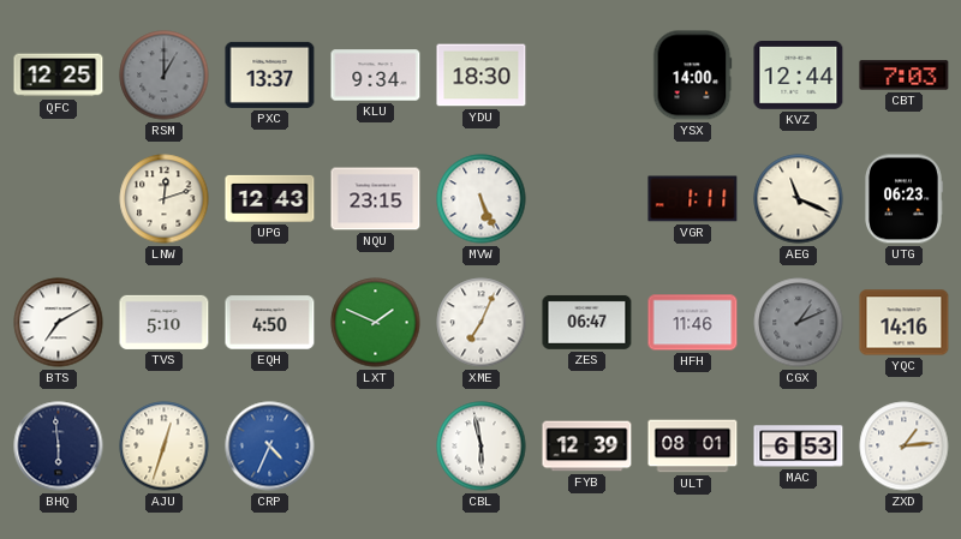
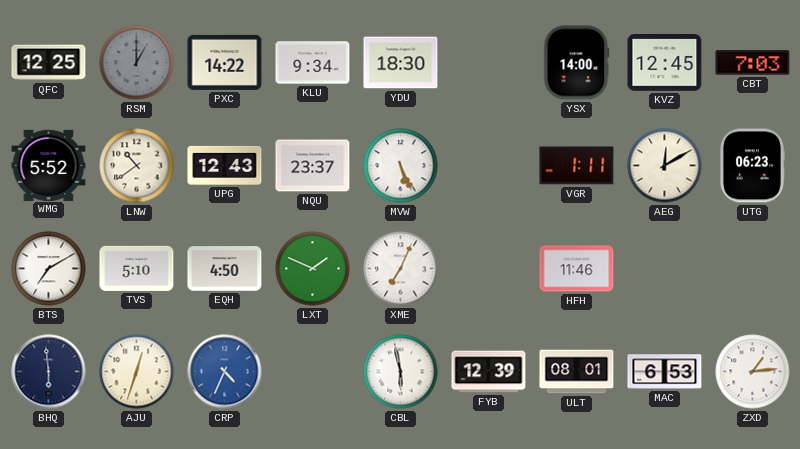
PXC: 13:37 -> 14:22 (225, 62)
KVZ: 12:44 -> 12:45 (665, 63)
WMG: none -> 5:52 (49, 165)
LNW: 12:12 -> 10:39 (137, 166)
NQU: 23:15 -> 23:37 (313, 166)
AEG: 11:19 -> 12:10 (665, 166)
ZES: 06:47 -> none (587, 322)
CGX: 1:11 -> none (799, 323)
YQC: 14:16 -> none (905, 323)
